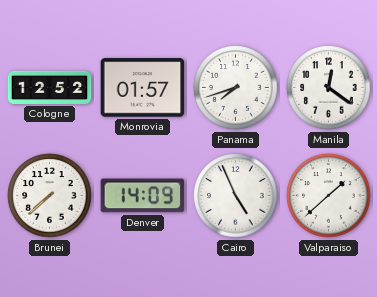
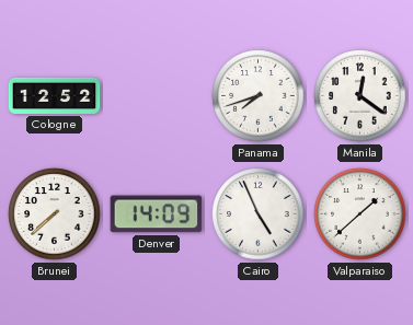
Monrovia: 01:57 -> none (143, 88)
